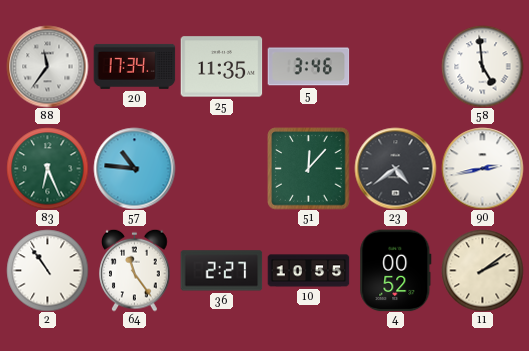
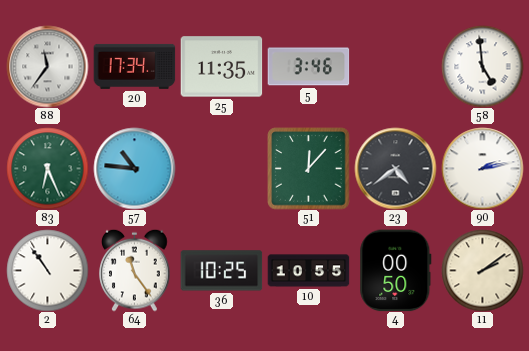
90: 2:43 -> 2:13 (482, 168)
36: 2:27 -> 10:25 (221, 271)
4: 00:52 -> 00:50 (396, 270)
